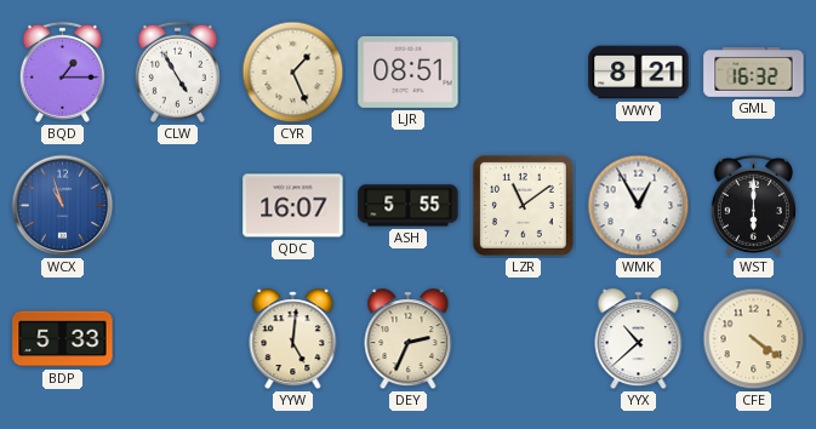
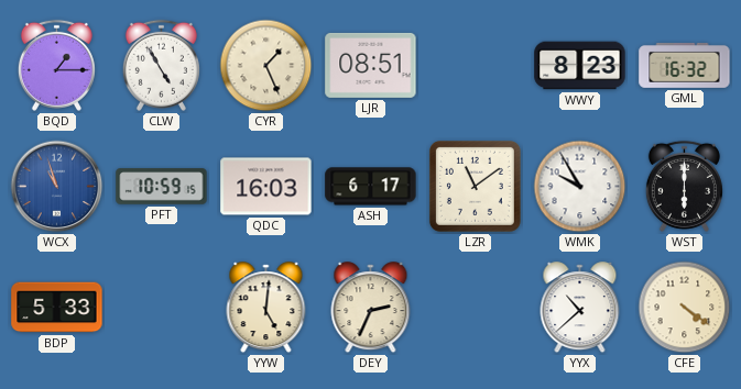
WWY: 8:21 -> 8:23 (580, 66)
PFT: none -> 10:59 (162, 187)
QDC: 16:07 -> 16:03 (266, 187)
ASH: 5:55 -> 6:17 (371, 187)
WMK: 12:55 -> 9:55 (580, 187)
